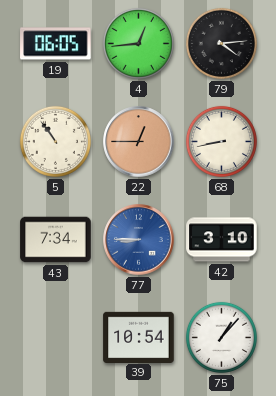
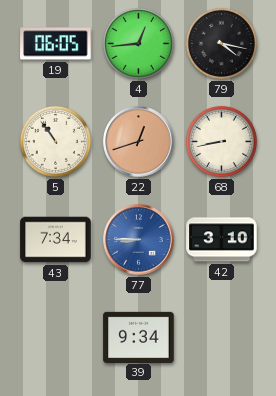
79: 4:14 -> 4:17 (221, 43)
22: 12:45 -> 12:42 (139, 142)
39: 10:54 -> 9:34 (139, 337)
75: 1:07 -> none (221, 337)
